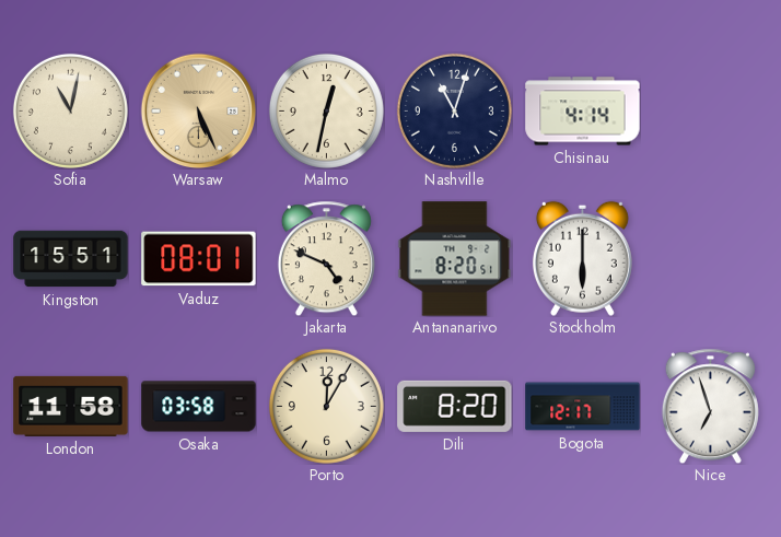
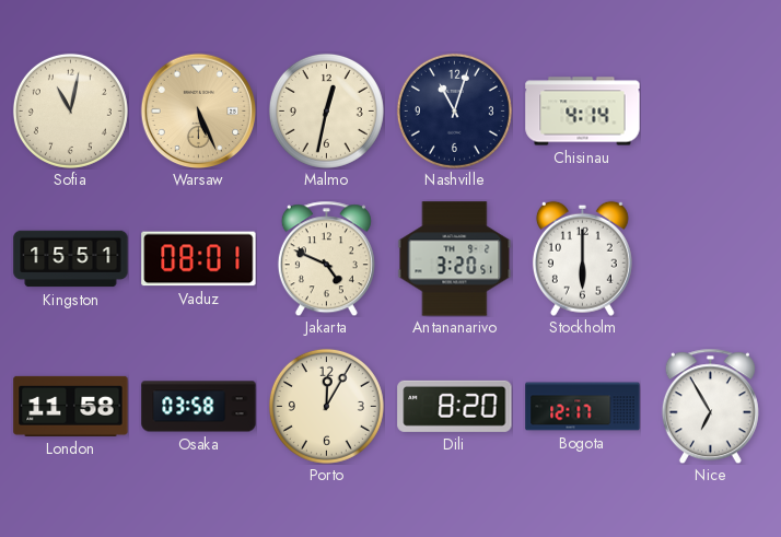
Antananarivo: 8:20 -> 3:20 (455, 259)
Nice: 6:57 -> 6:55 (710, 406)
